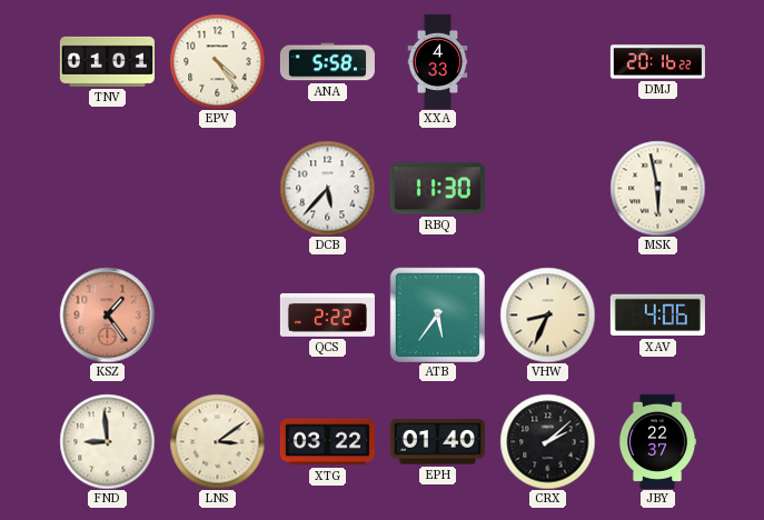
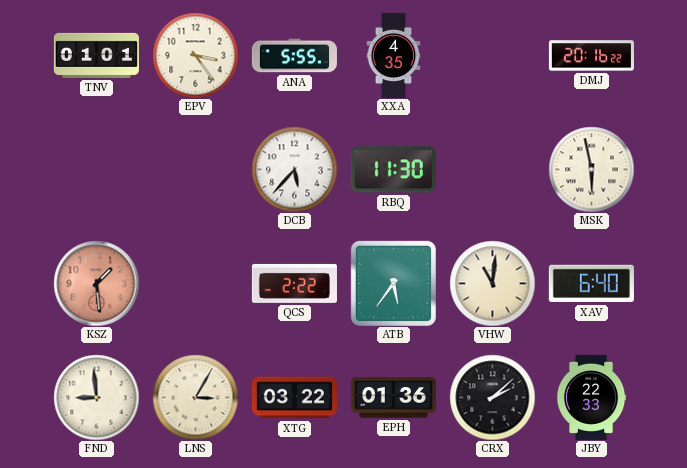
EPV: 4:24 -> 3:24 (195, 55)
ANA: 5:58 -> 5:55 (294, 56)
XXA: 4:33 -> 4:35 (394, 55)
KSZ: 1:24 -> 1:29 (96, 283)
VHW: 8:34 -> 11:01 (492, 283)
XAV: 4:06 -> 6:40 (591, 284)
LNS: 3:09 -> 3:05 (195, 397)
EPH: 01:40 -> 01:36 (393, 398)
JBY: 22:37 -> 22:33 (591, 397)
